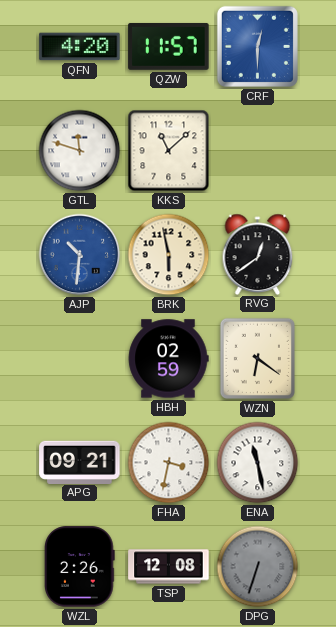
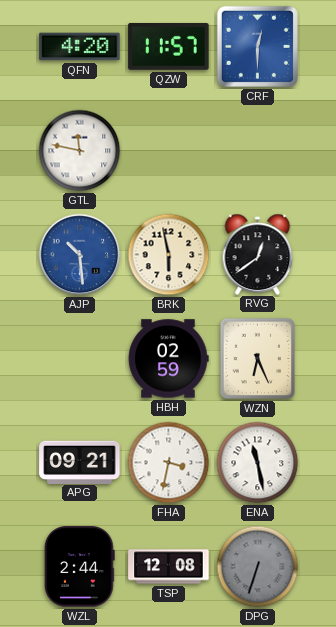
GTL: 11:48 -> 11:47 (80, 151)
KKS: 11:08 -> none (169, 151)
AJP: 10:31 -> 10:29 (80, 255)
WZN: 6:21 -> 6:26 (257, 358)
WZL: 2:26 -> 2:44 (80, 567)
